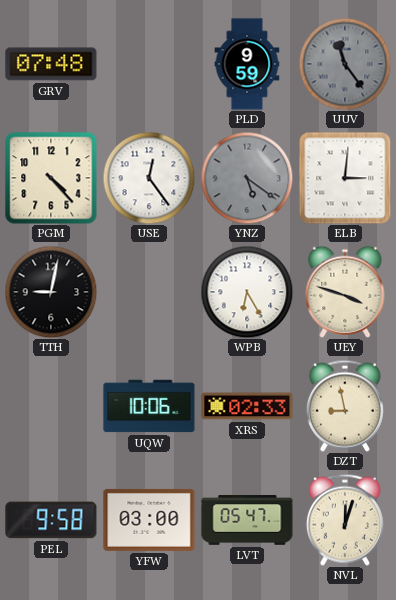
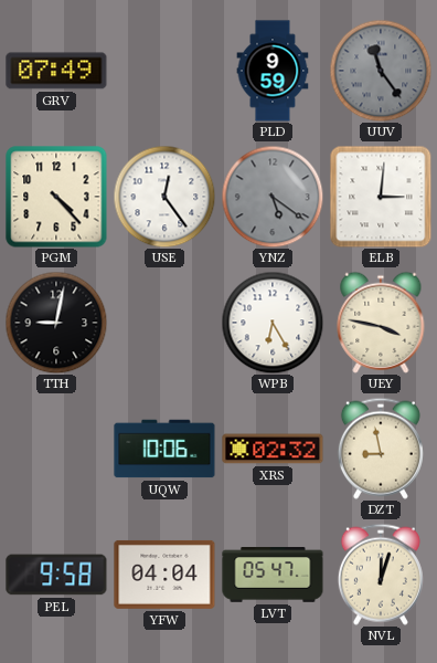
GRV: 07:48 -> 07:49 (56, 71)
UEY: 3:48 -> 3:47 (381, 323)
XRS: 02:33 -> 02:32 (273, 449)
YFW: 03:00 -> 04:04 (164, 575)
